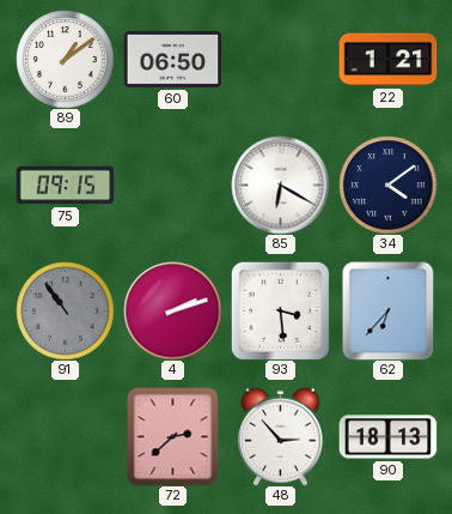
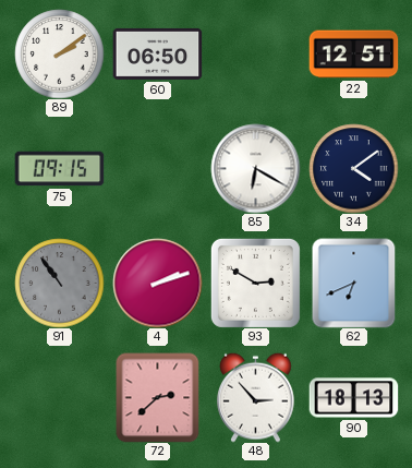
89: 1:09 -> 2:09 (59, 53)
22: 1:21 -> 12:51 (353, 55)
93: 3:29 -> 2:50 (255, 283)
62: 6:37 -> 6:41 (354, 283)
